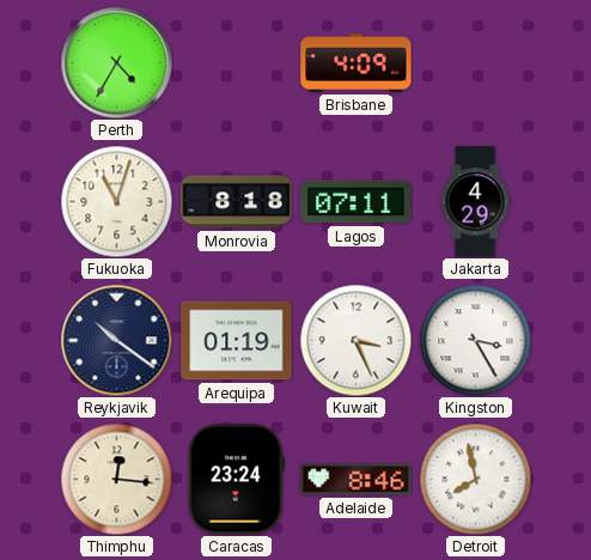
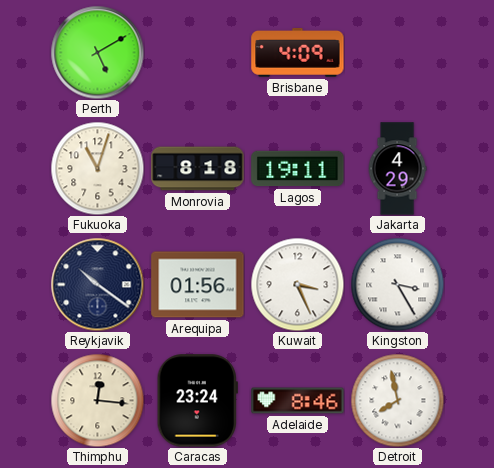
Perth: 4:35 -> 5:10 (97, 52)
Lagos: 07:11 -> 19:11 (298, 169)
Arequipa: 01:19 -> 01:56 (198, 285)
